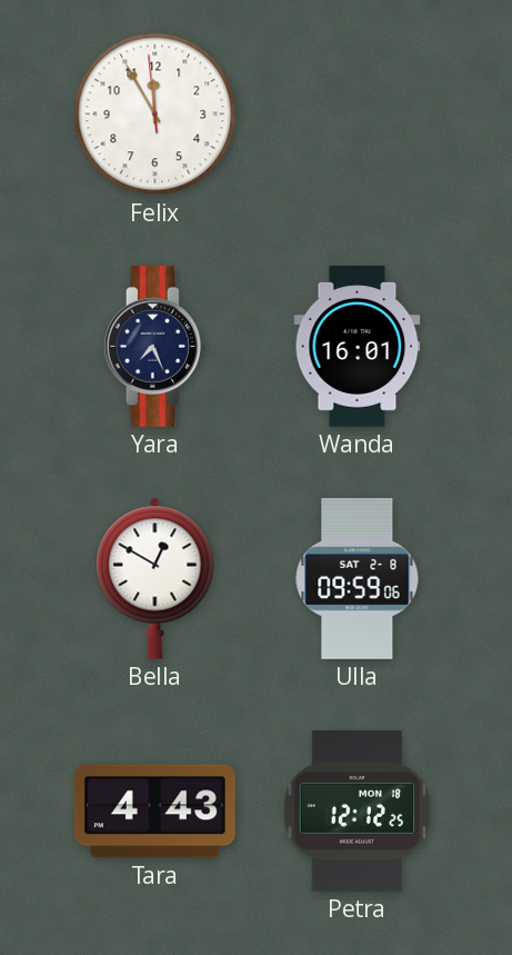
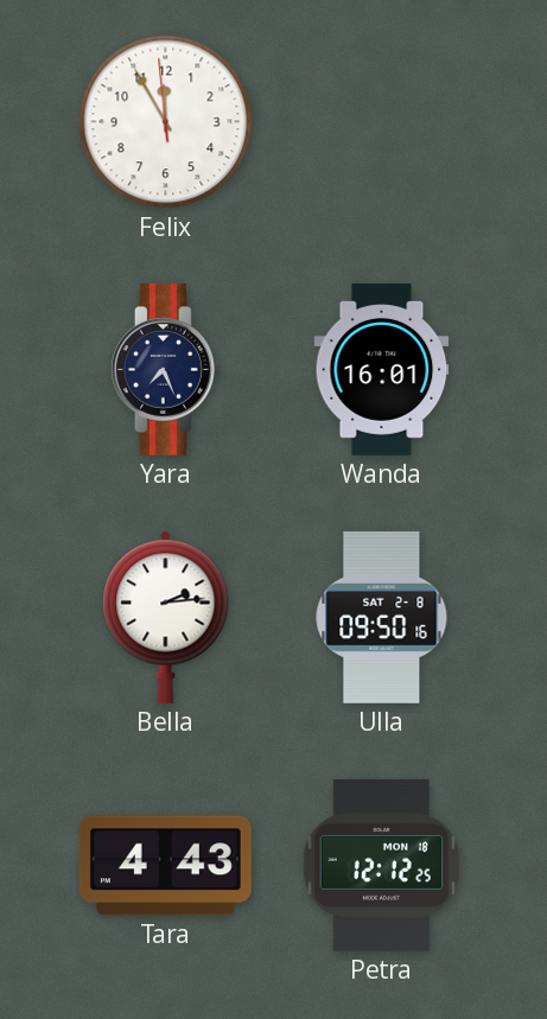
Bella: 12:50 -> 2:14 (166, 617)
Ulla: 09:59 -> 09:50 (382, 617)
